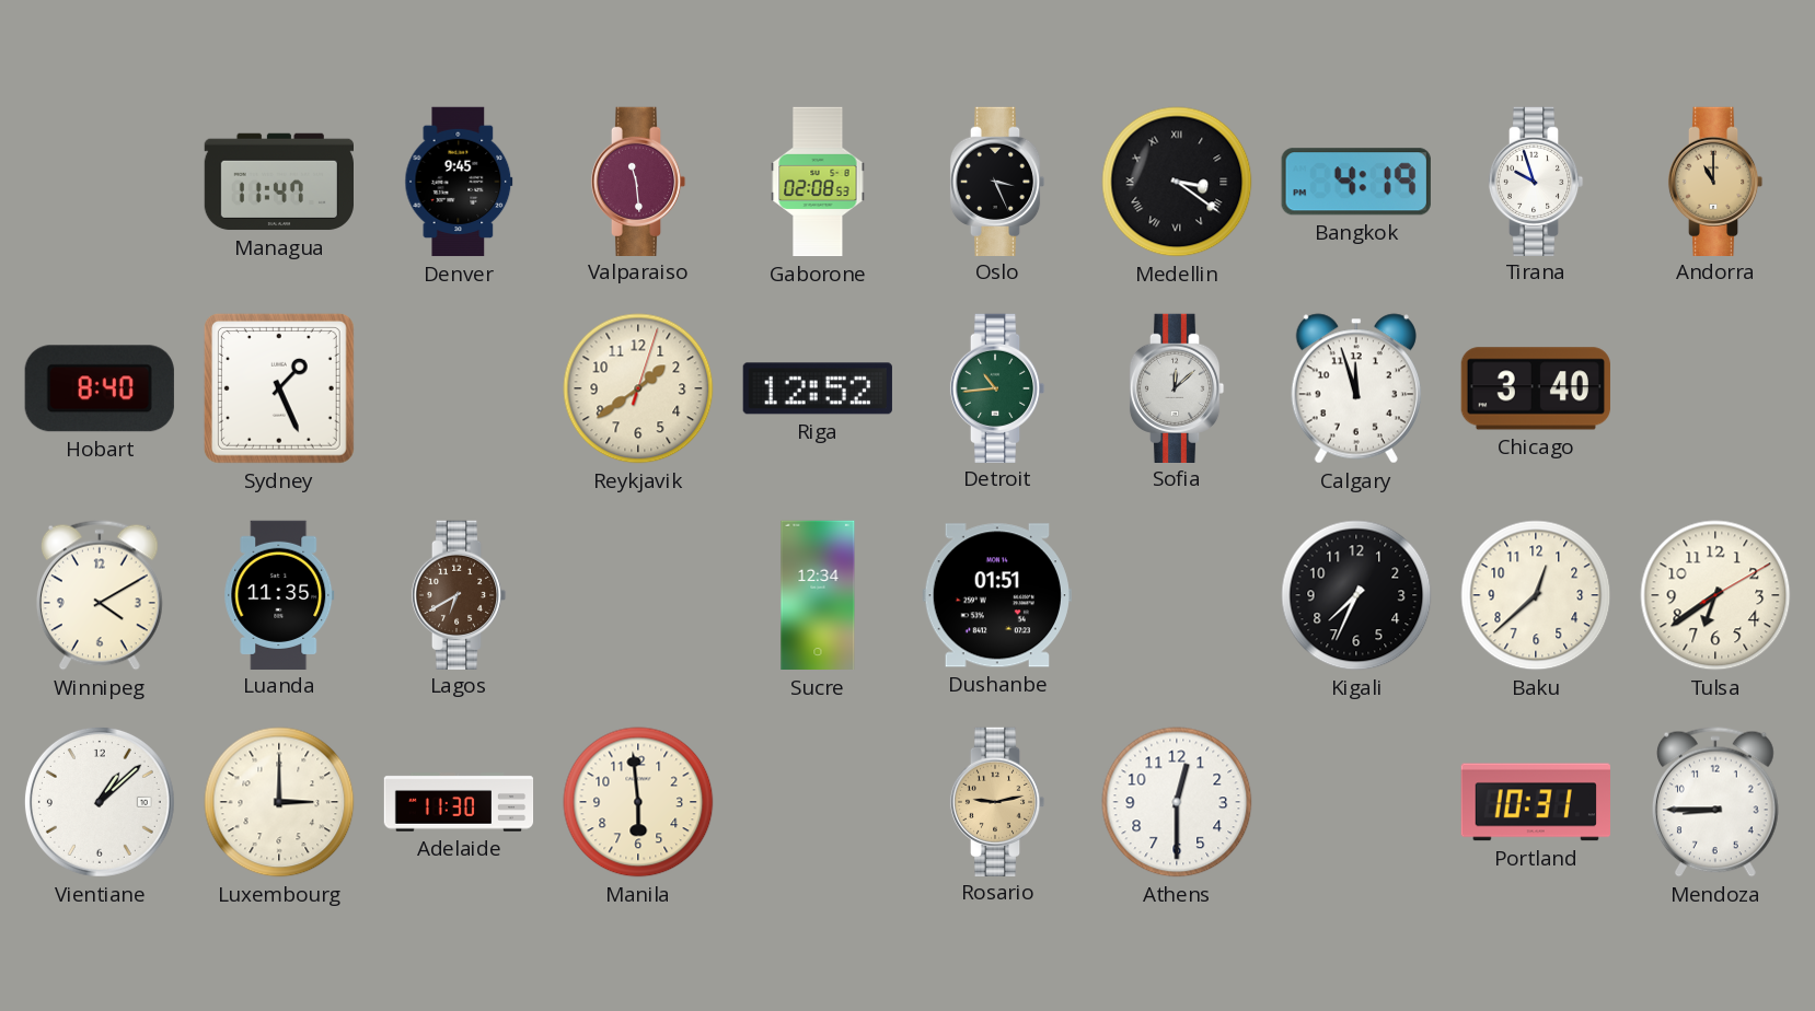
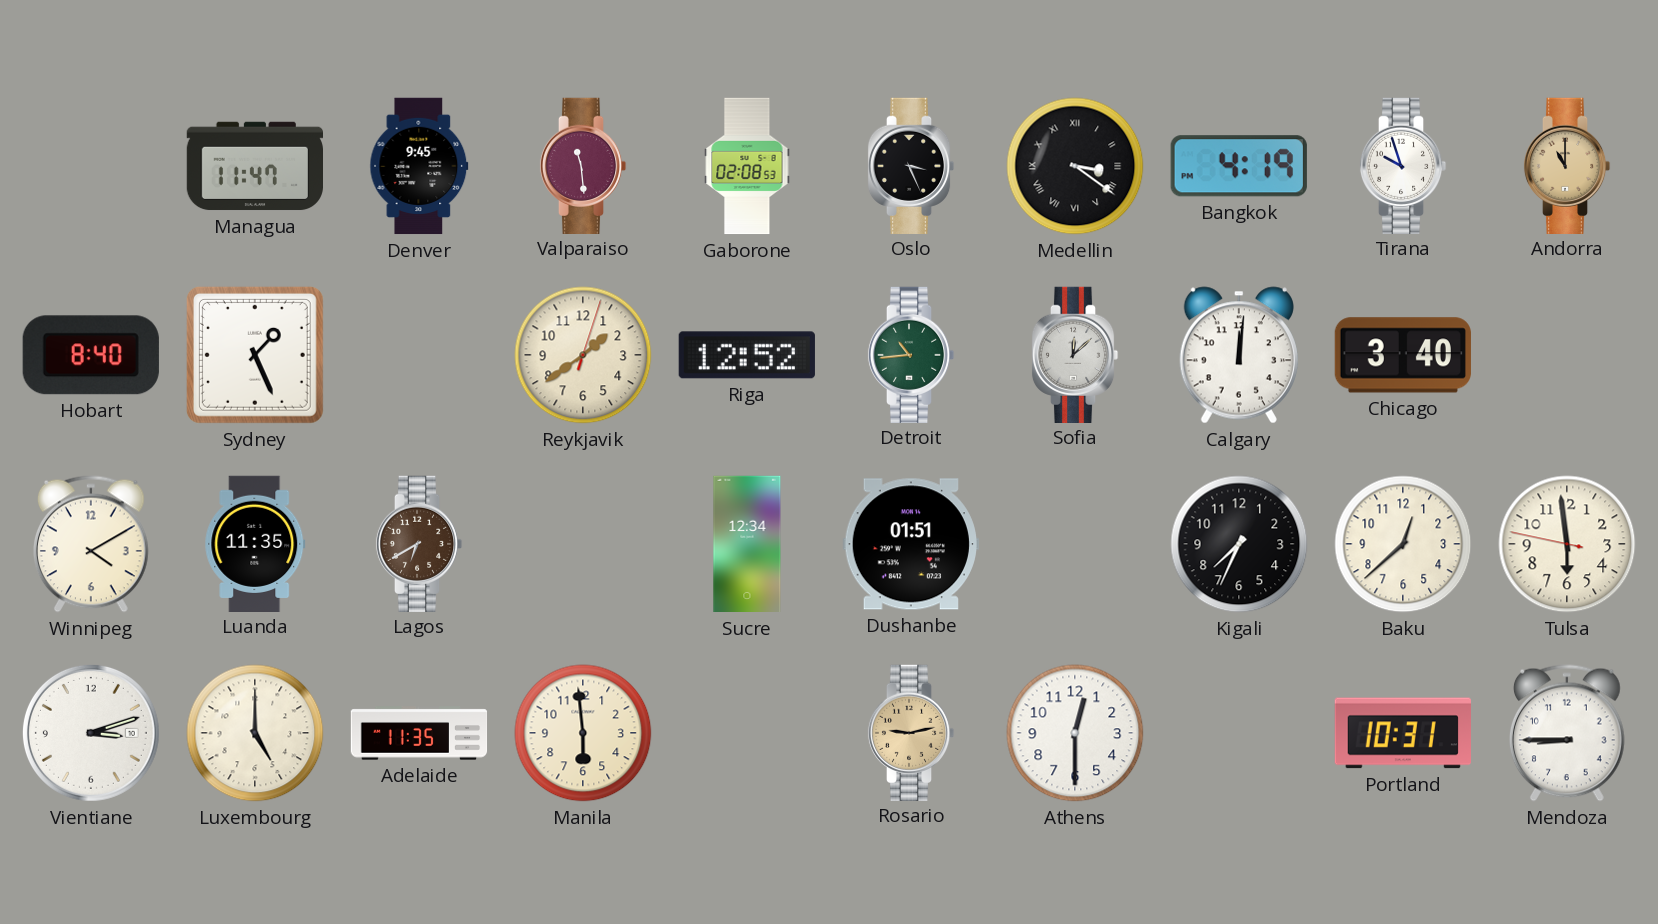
Calgary: 11:57 -> 12:01 (1239, 355)
Tulsa: 6:39 -> 5:58 (1567, 544)
Vientiane: 1:08 -> 3:12 (91, 733)
Luxembourg: 3:00 -> 5:00 (255, 733)
Adelaide: 11:30 -> 11:35 (419, 733)
